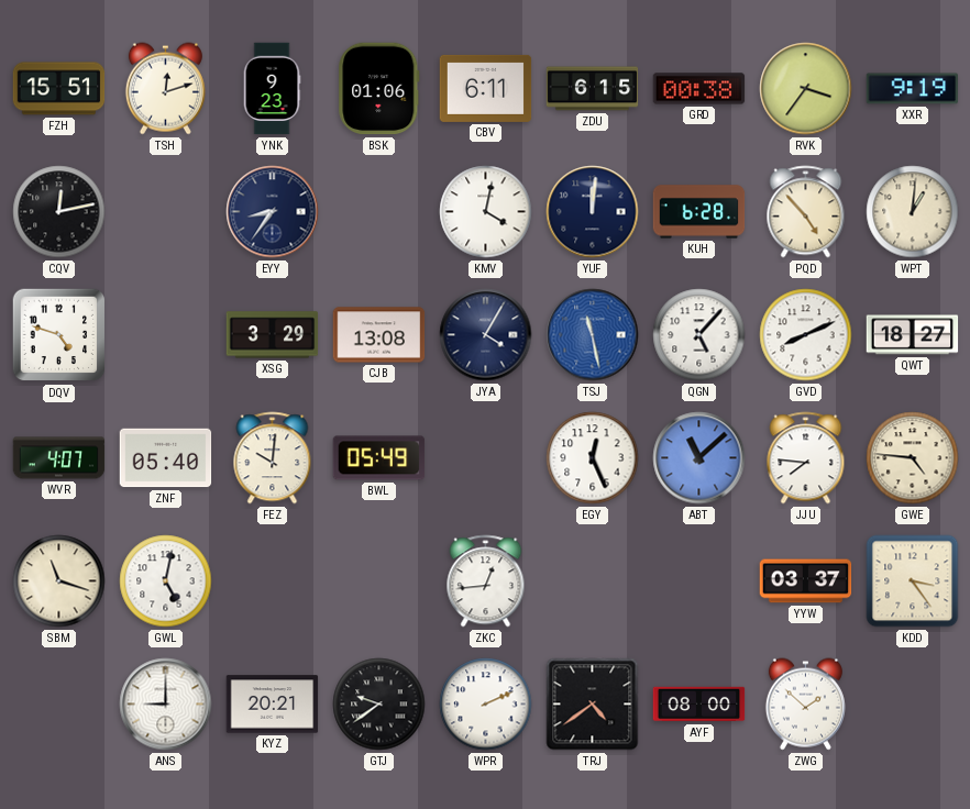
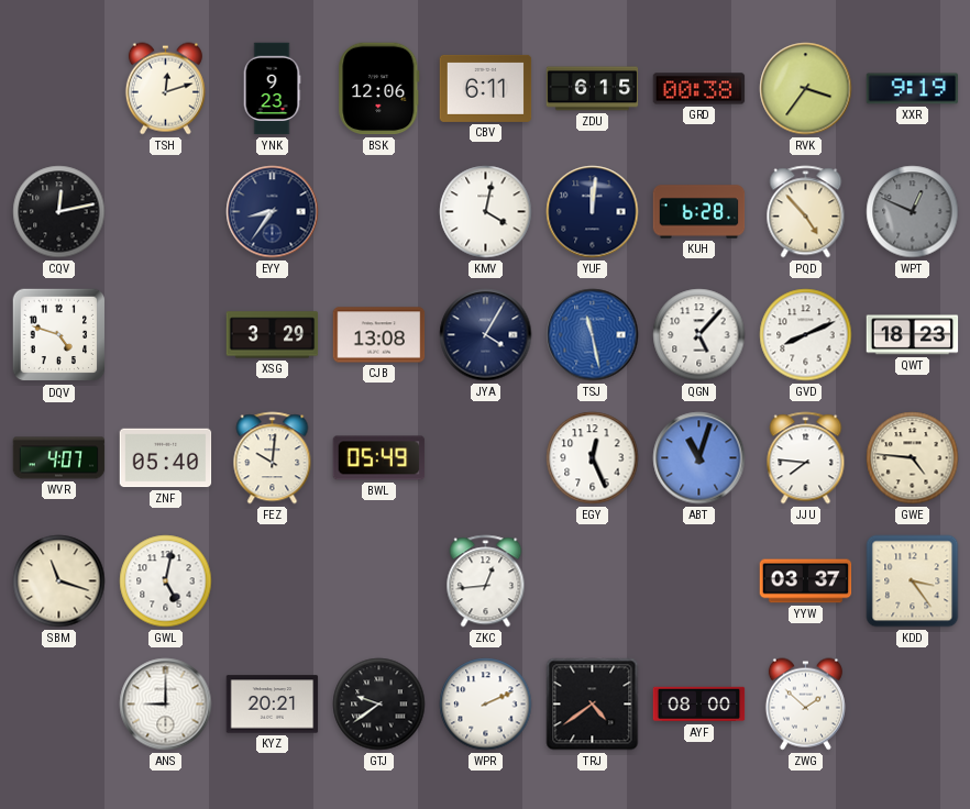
FZH: 15:51 -> none (59, 89)
BSK: 01:06 -> 12:06 (379, 89)
WPT: 1:01 -> 12:49 (913, 212)
WPT dial: cream -> grey (913, 212)
QWT: 18:27 -> 18:23 (913, 335)
ABT: 11:08 -> 11:03 (699, 458)
